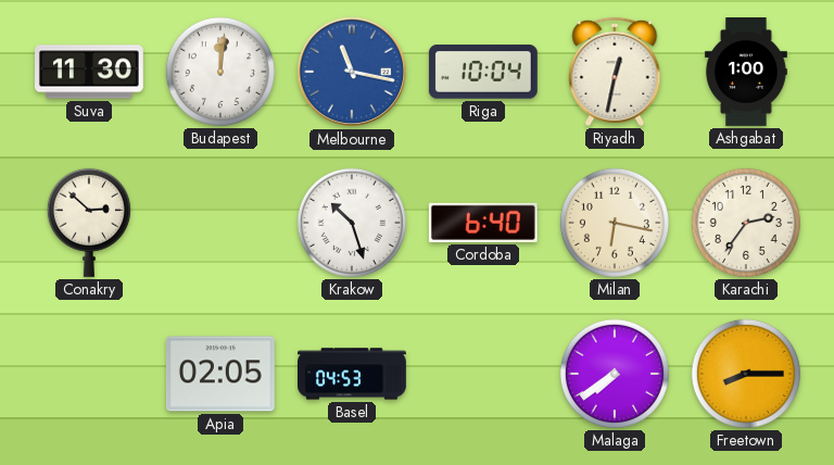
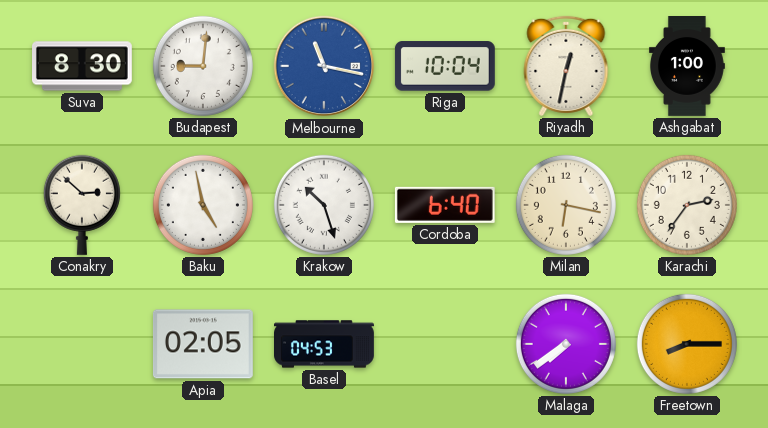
Suva: 11:30 -> 8:30 (83, 66)
Budapest: 12:01 -> 9:01 (203, 66)
Baku: none -> 4:58 (203, 205)
